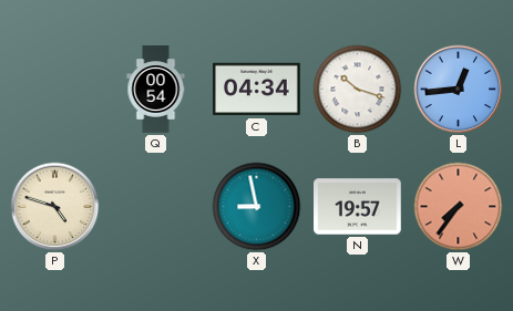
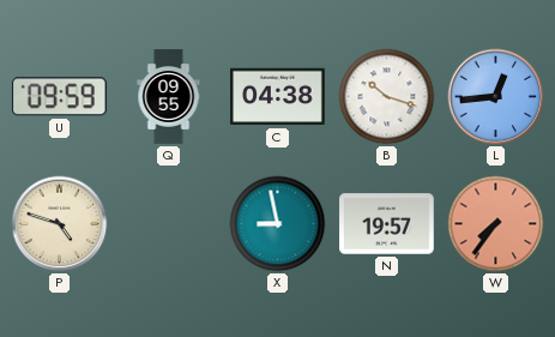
U: none -> 09:59 (59, 97)
Q: 00:54 -> 09:55 (169, 97)
C: 04:34 -> 04:38 (278, 97)
